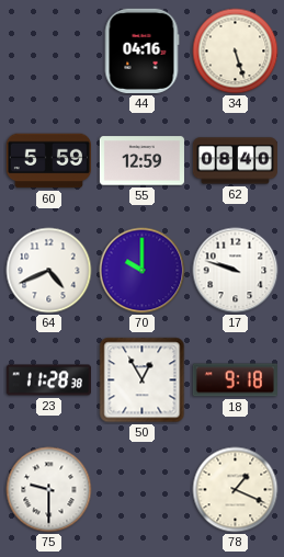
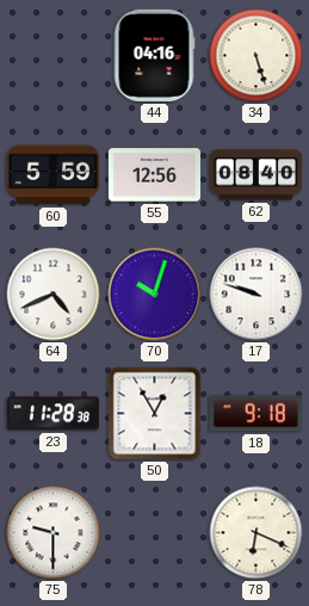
55: 12:59 -> 12:56 (154, 175)
70: 10:00 -> 10:03 (155, 295)
78: 1:19 -> 6:19 (257, 533)
